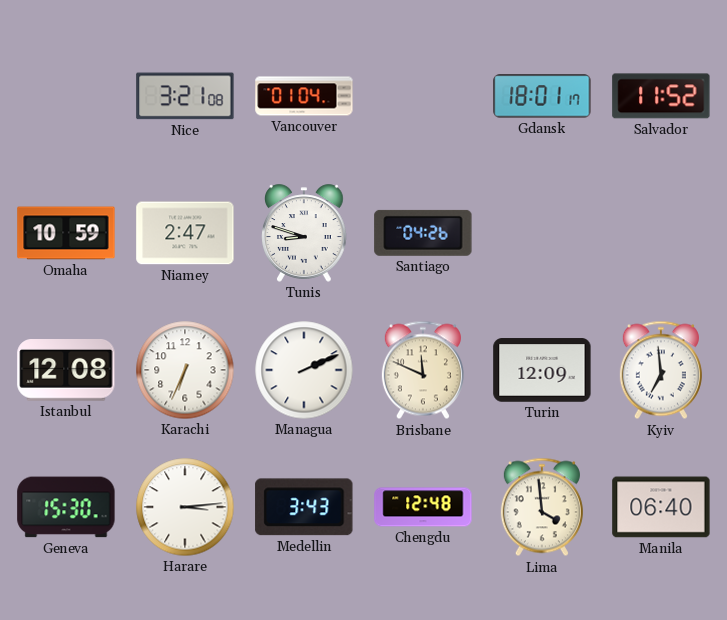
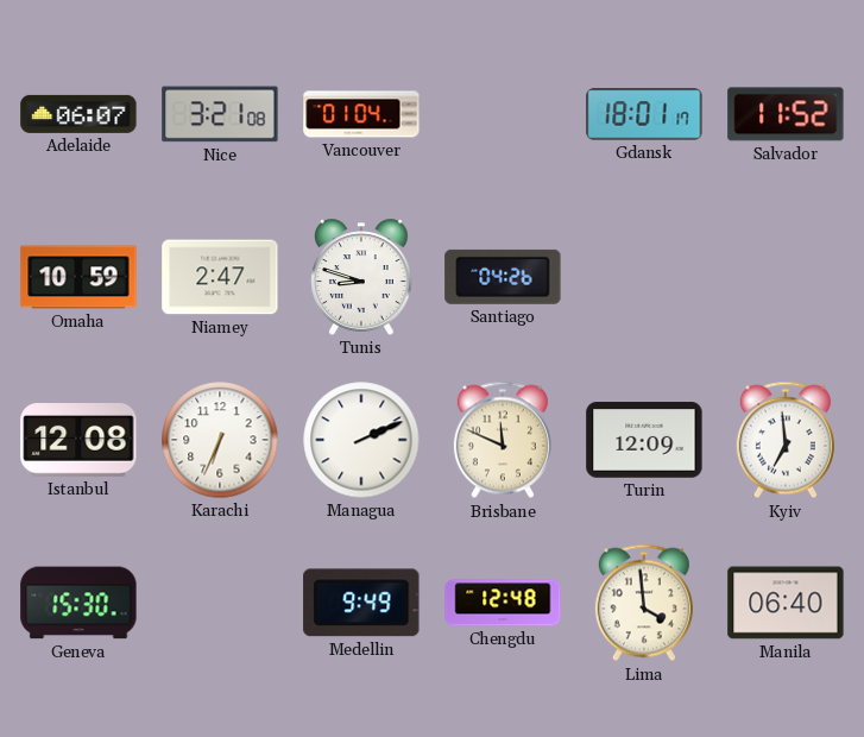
Adelaide: none -> 06:07 (78, 114)
Harare: 3:14 -> none (185, 507)
Medellin: 3:43 -> 9:49 (361, 603)
